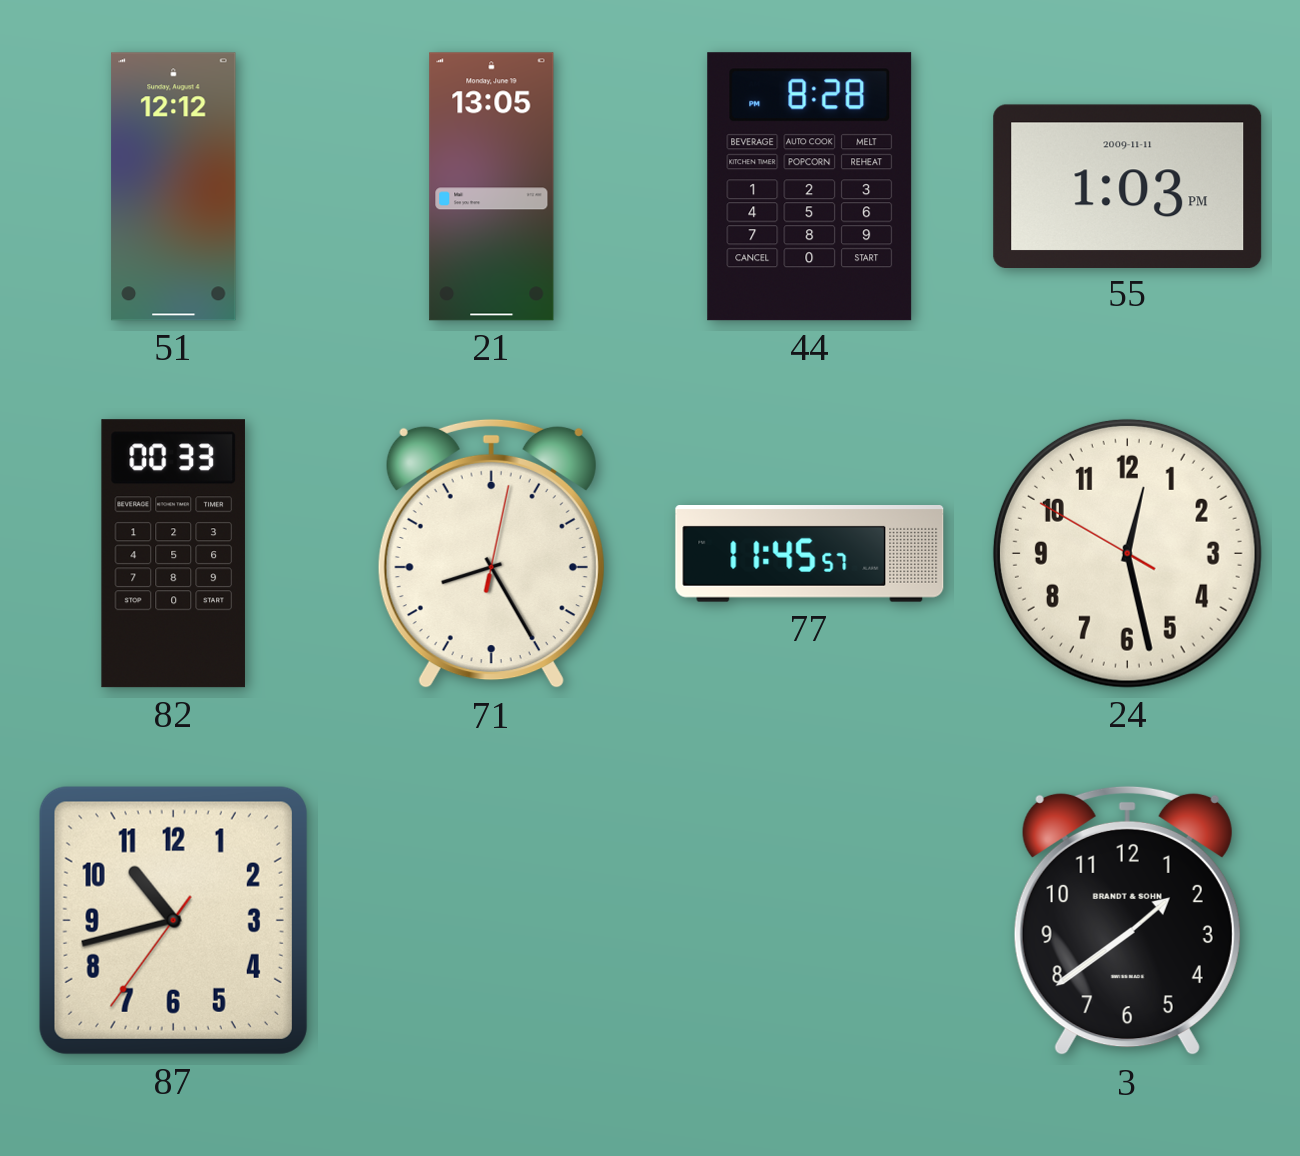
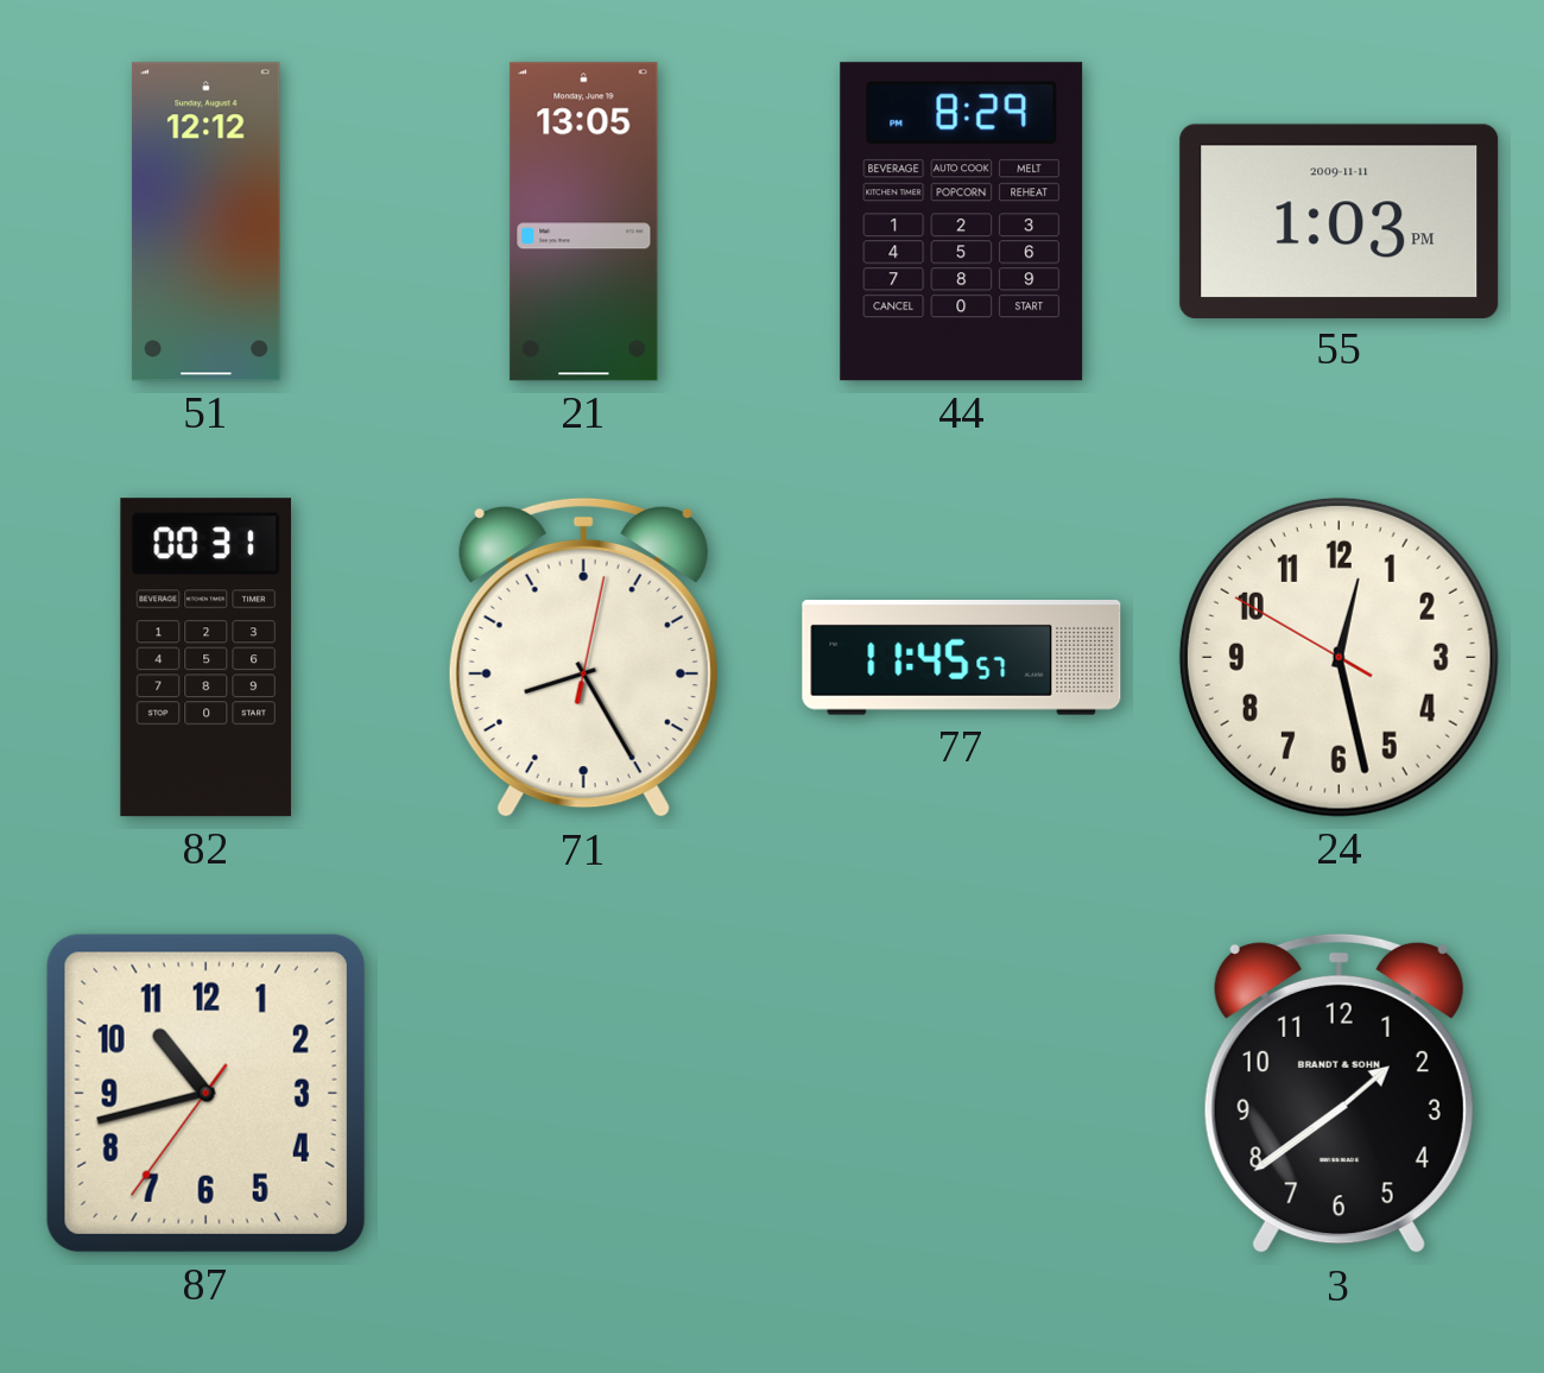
44: 8:28 -> 8:29 (962, 222)
82: 00:33 -> 00:31 (205, 658)
